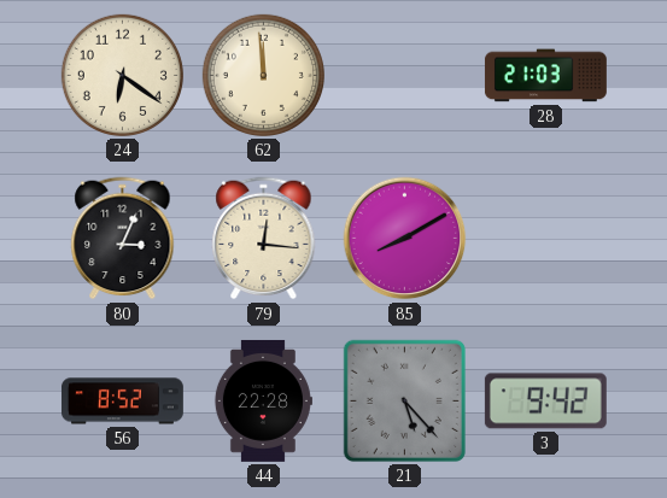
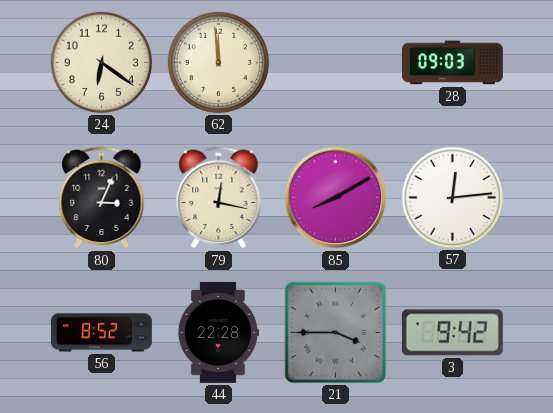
28: 21:03 -> 09:03 (452, 63)
79: 12:16 -> 12:17 (219, 198)
57: none -> 12:14 (452, 197)
21: 5:23 -> 3:45 (335, 332)
